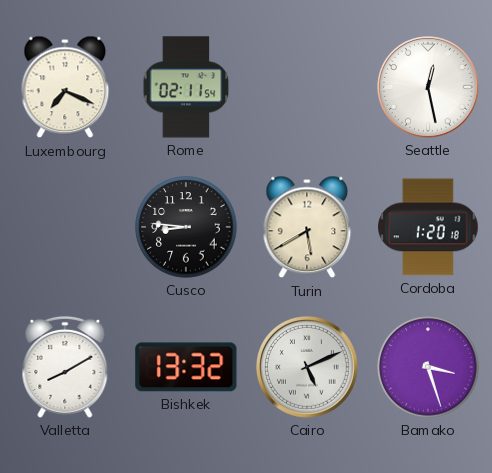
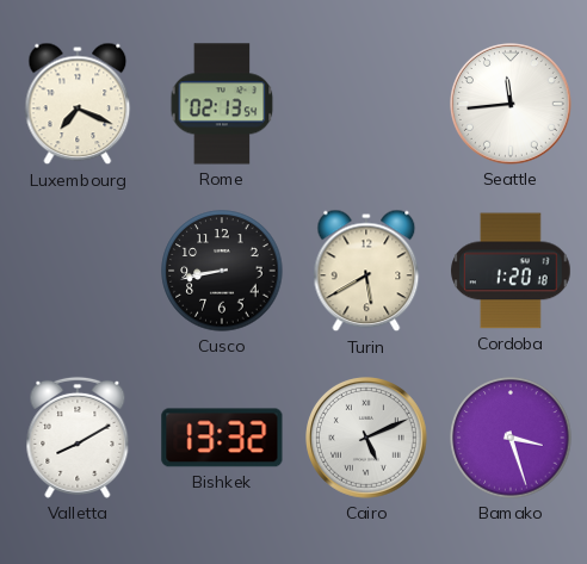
Rome: 02:11 -> 02:13 (222, 104)
Seattle: 12:28 -> 11:44 (512, 105)
Cusco: 8:46 -> 8:43 (222, 271)
